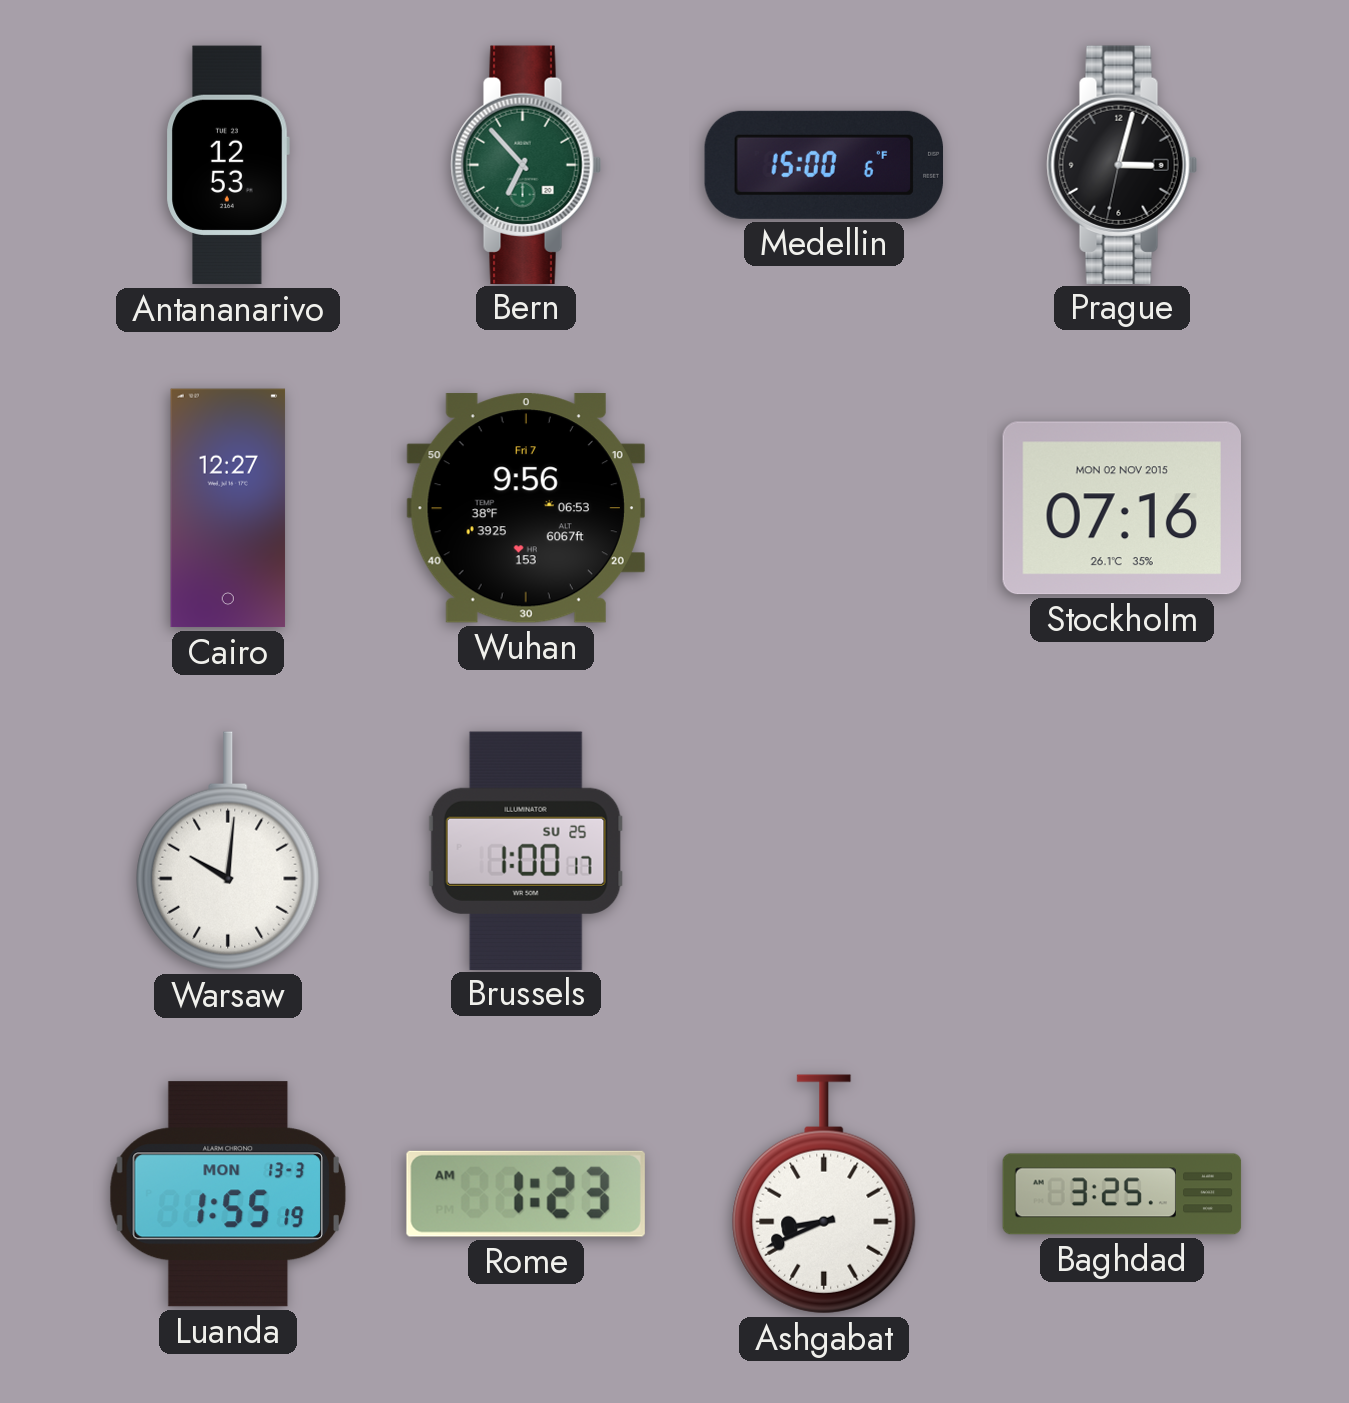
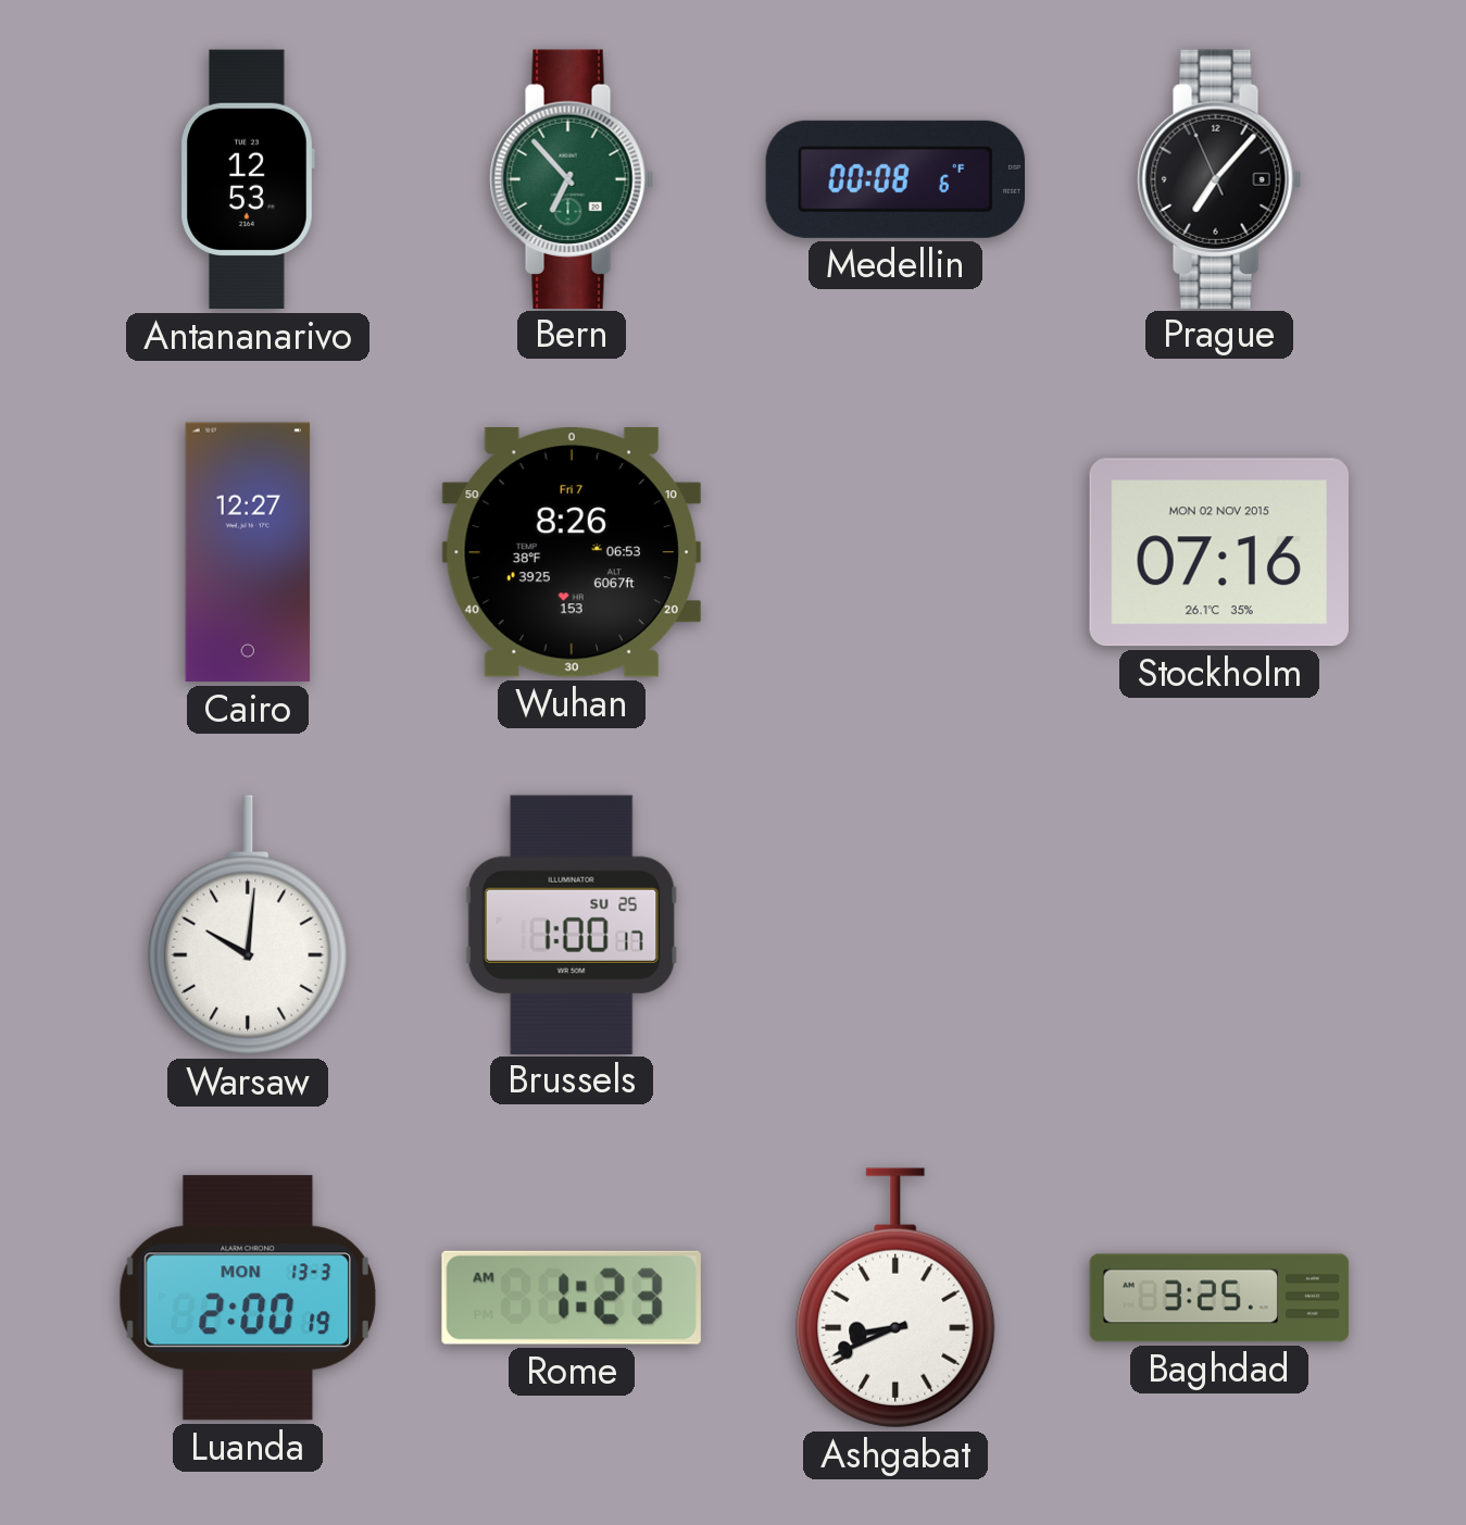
Medellin: 15:00 -> 00:08 (894, 179)
Prague: 3:02 -> 7:06 (1219, 178)
Wuhan: 9:56 -> 8:26 (572, 552)
Luanda: 1:55 -> 2:00 (248, 1298)
